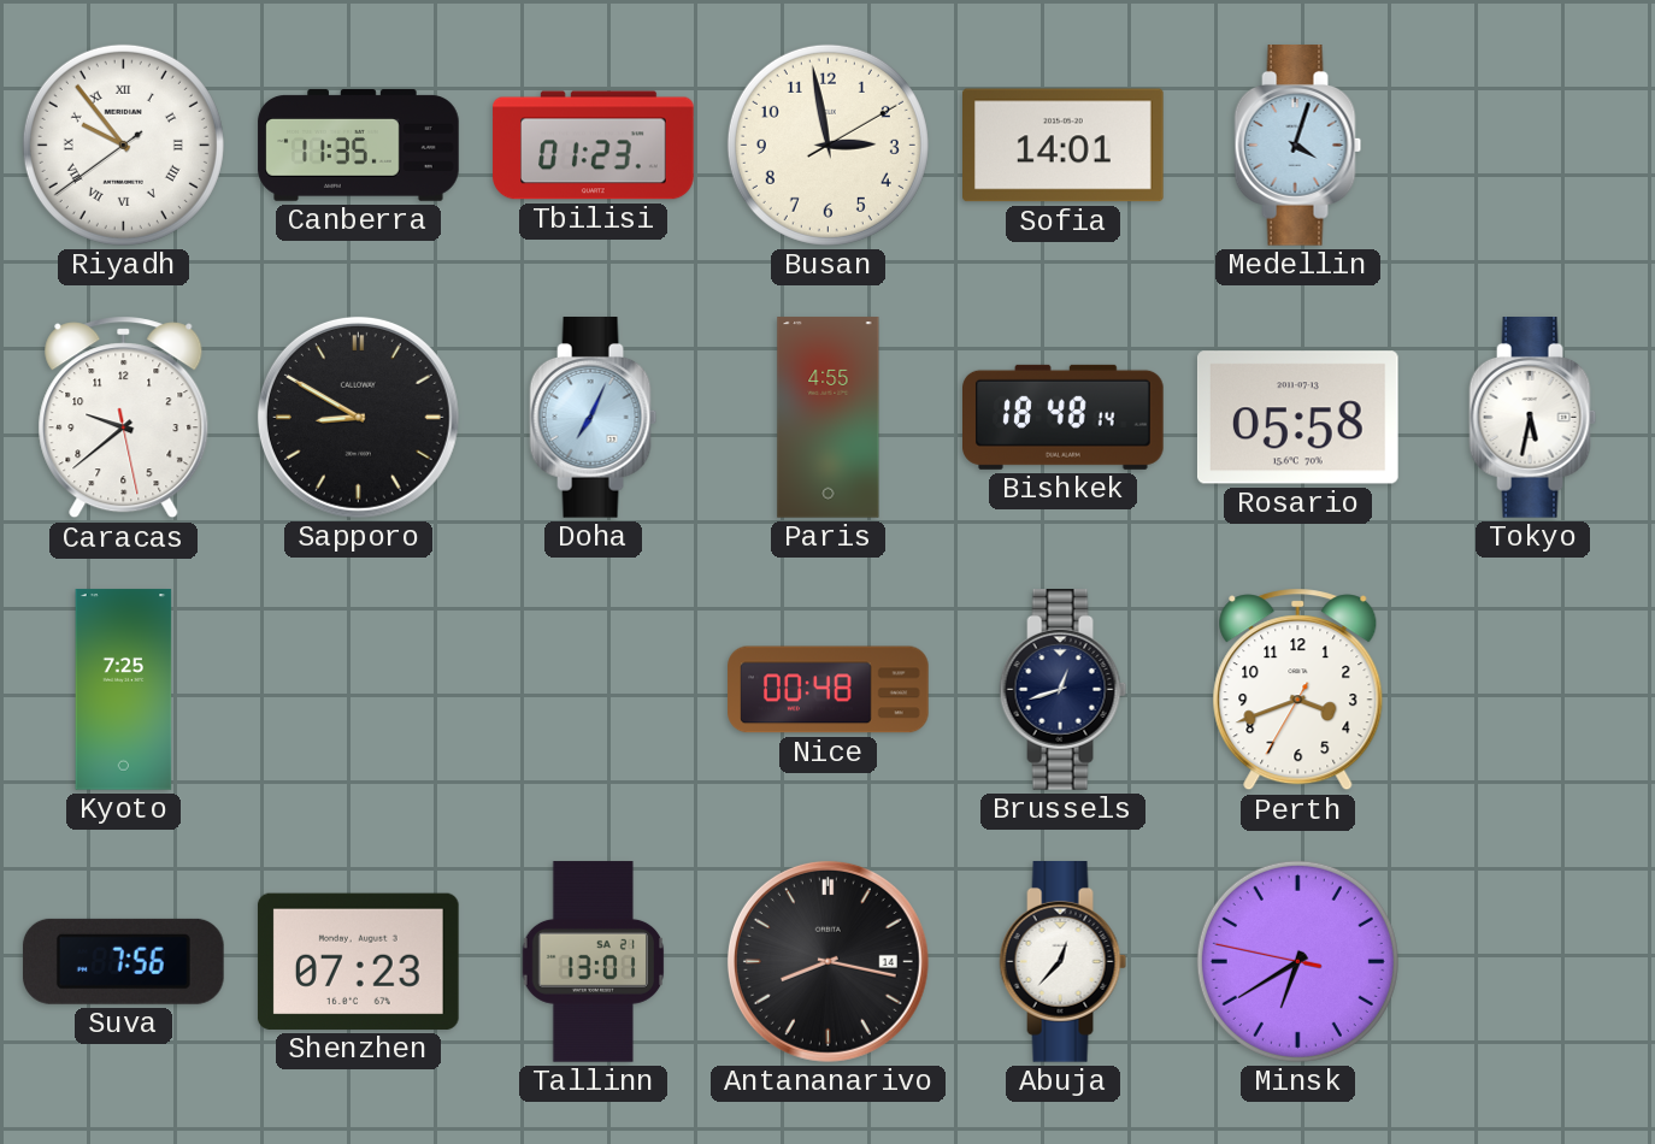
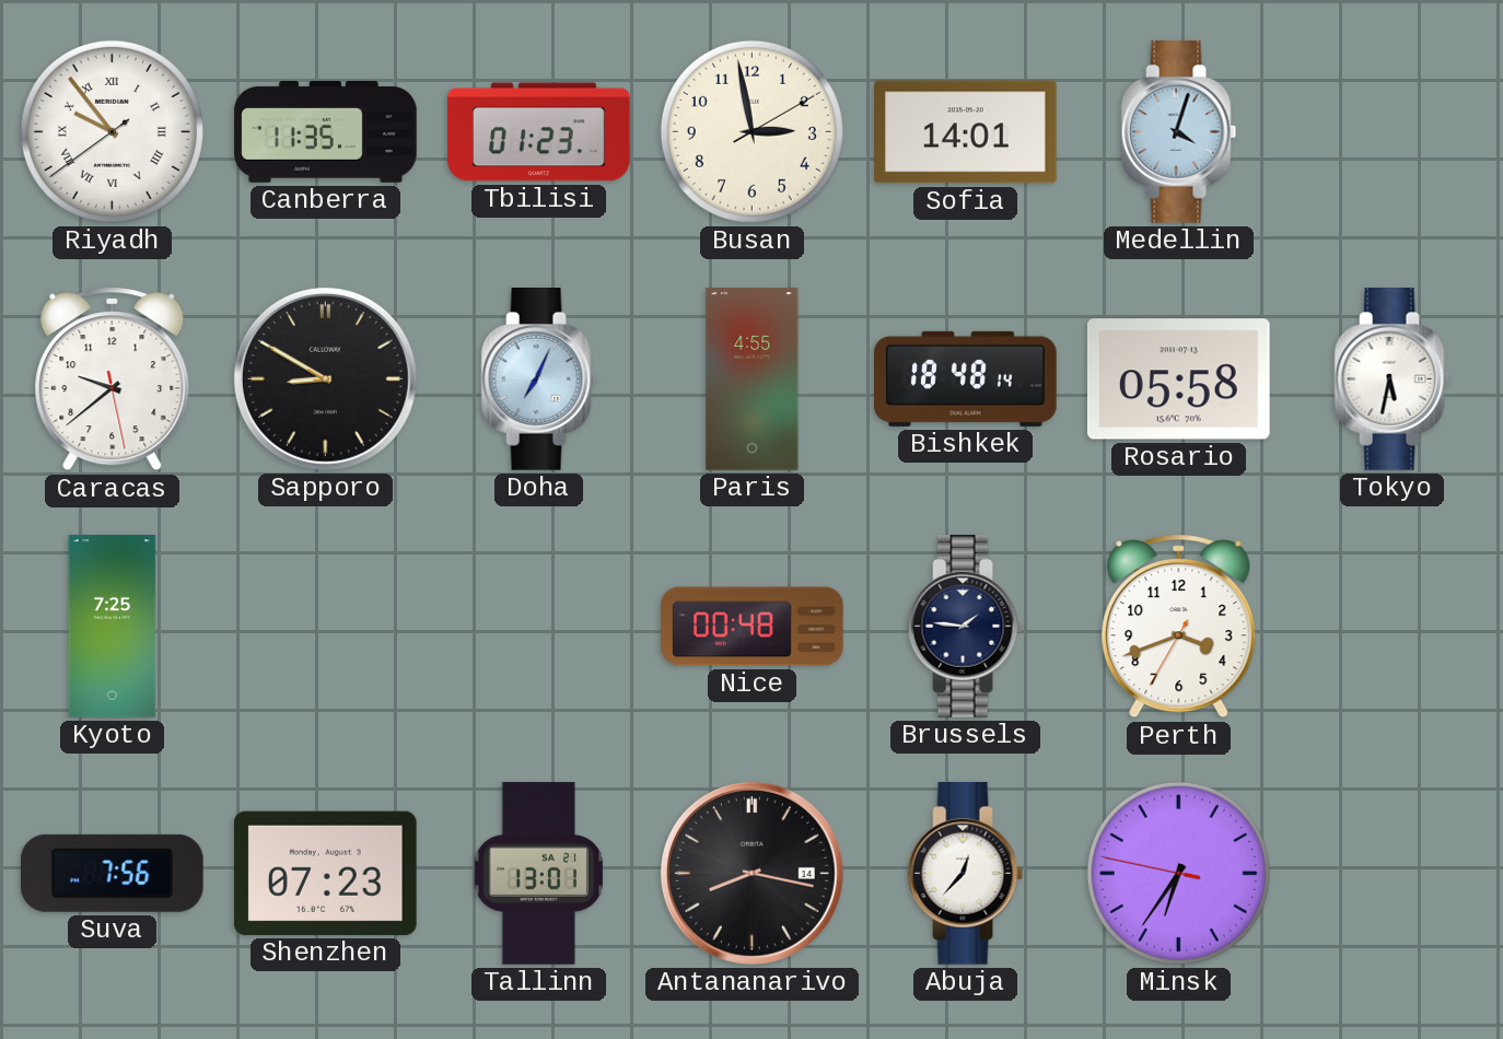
Brussels: 12:42 -> 1:46 (966, 627)
Minsk: 6:39 -> 6:35 (1178, 873)
